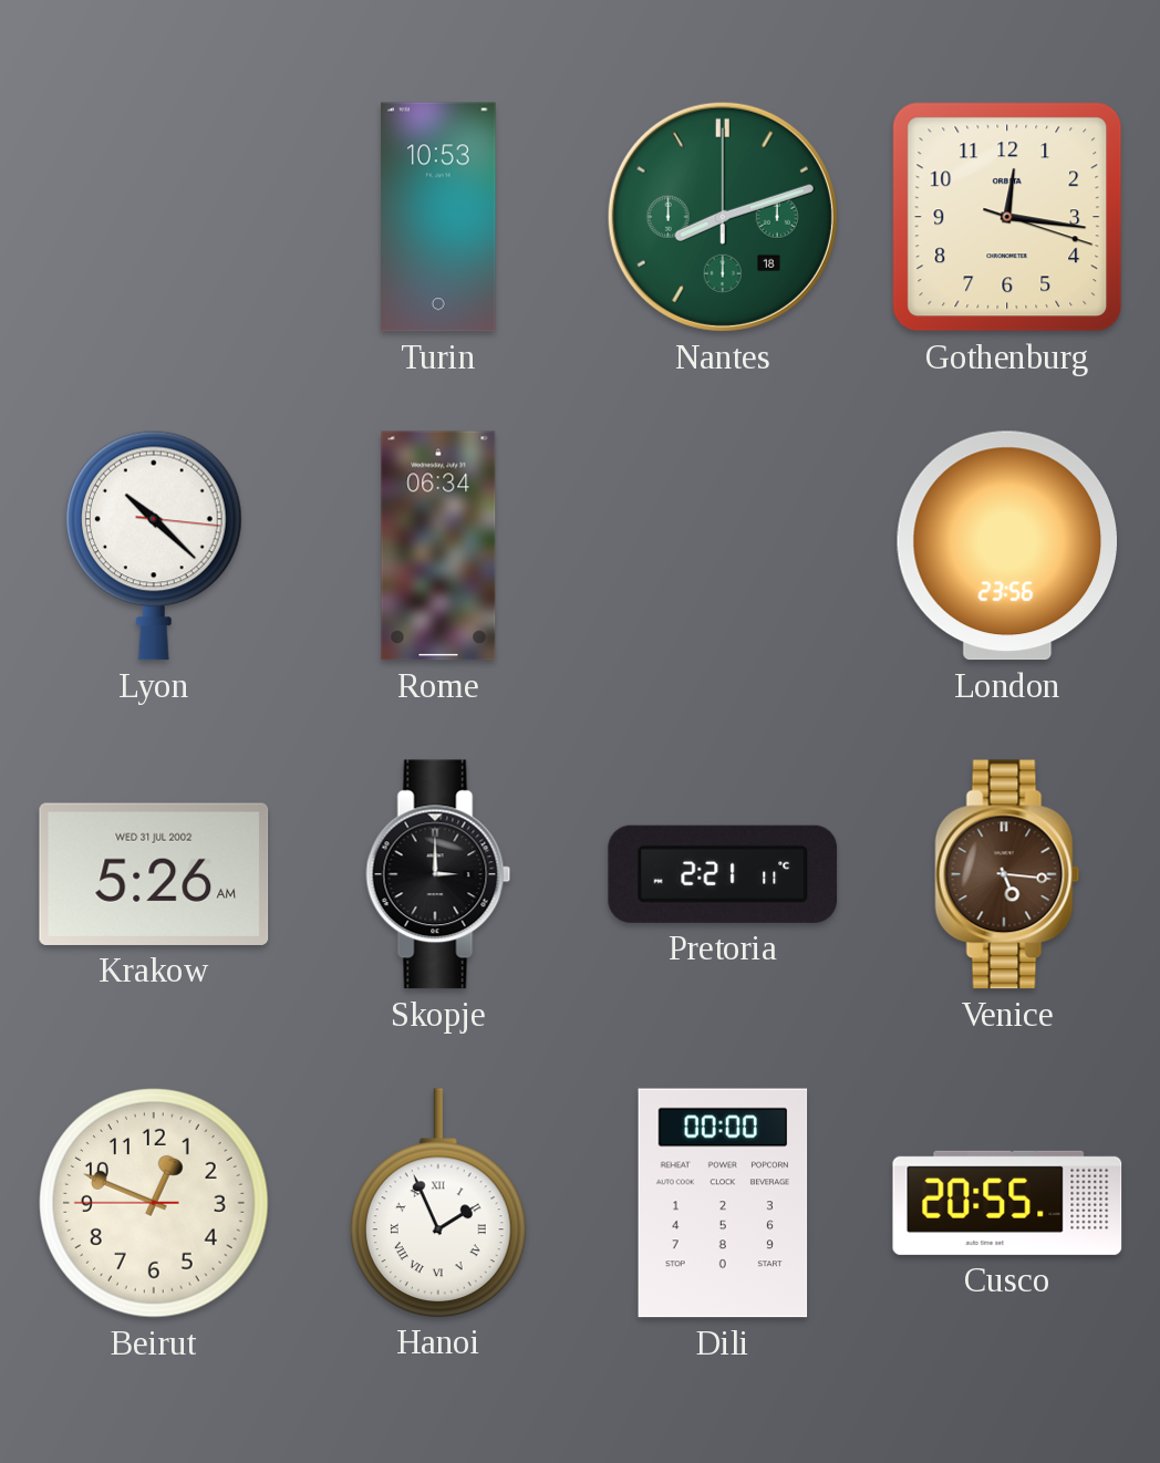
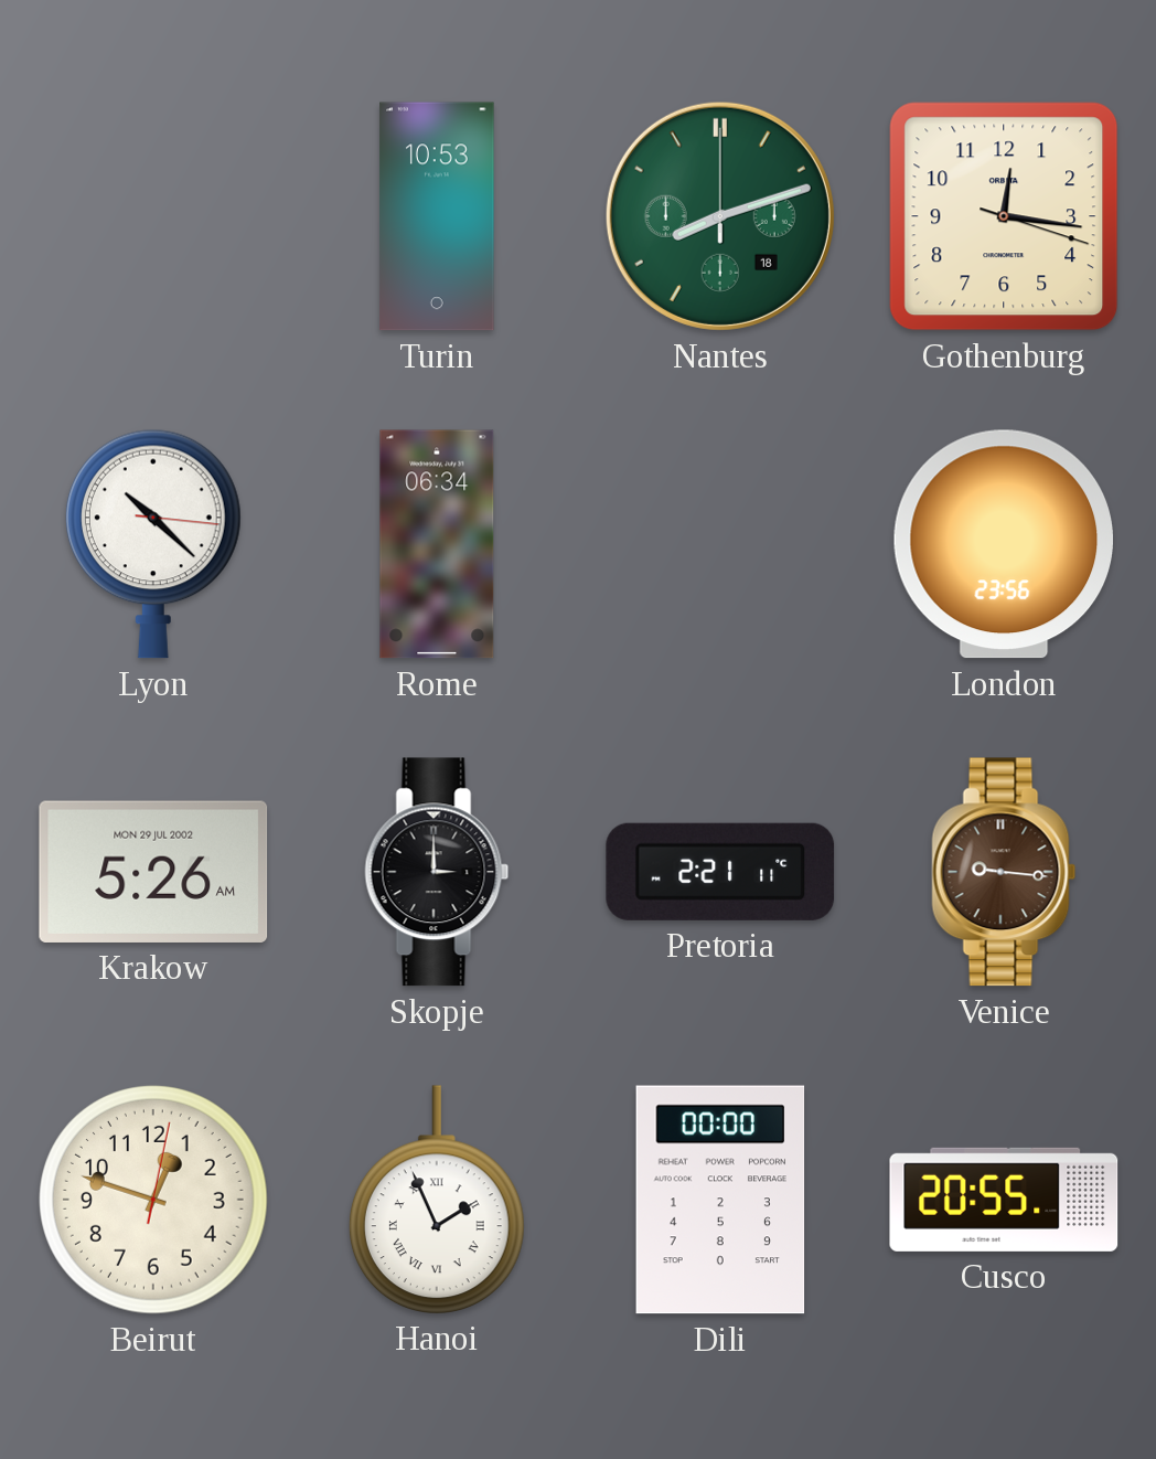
Krakow date: WED 31 JUL 2002 -> MON 29 JUL 2002 (153, 872)
Venice: 5:16 -> 9:16 (1004, 872)
Beirut: 12:48:45 -> 12:48:02 (154, 1201)
